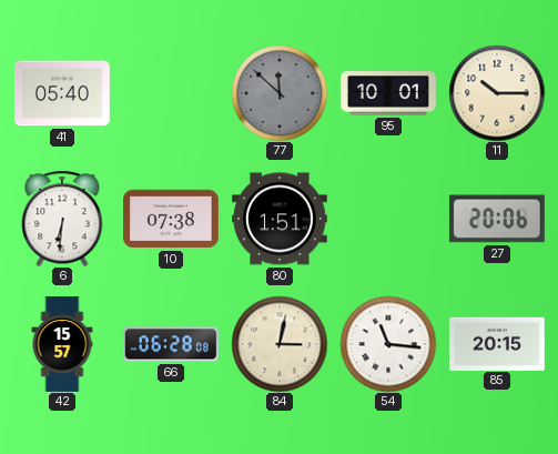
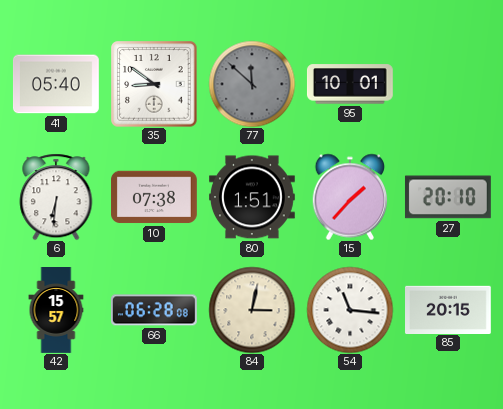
35: none -> 8:51 (154, 84)
11: 10:15 -> none (497, 93)
15: none -> 1:37 (350, 197)
27: 20:06 -> 20:10 (448, 197)
